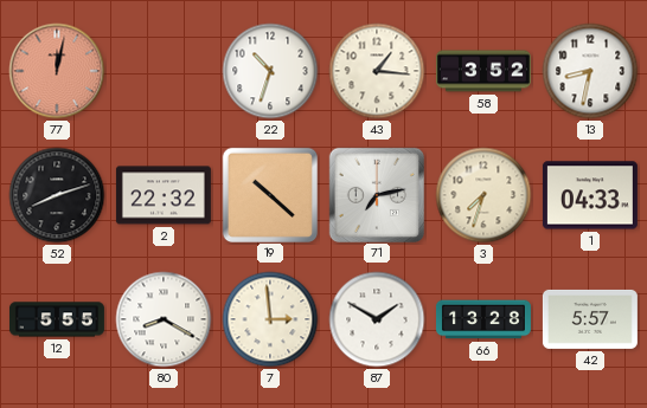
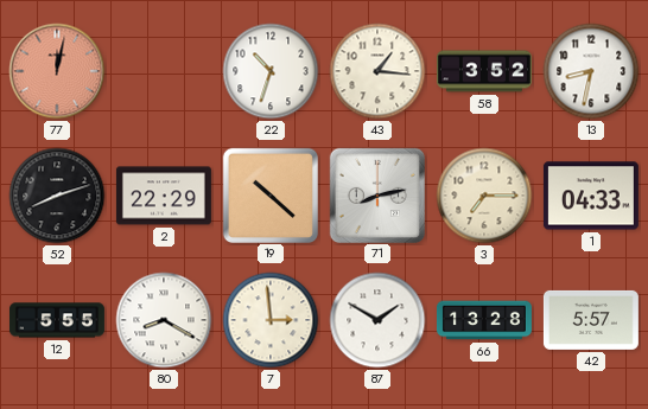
2: 22:32 -> 22:29 (164, 196)
71: 7:13 -> 8:13 (376, 194)
3: 7:33 -> 7:15 (484, 196)
